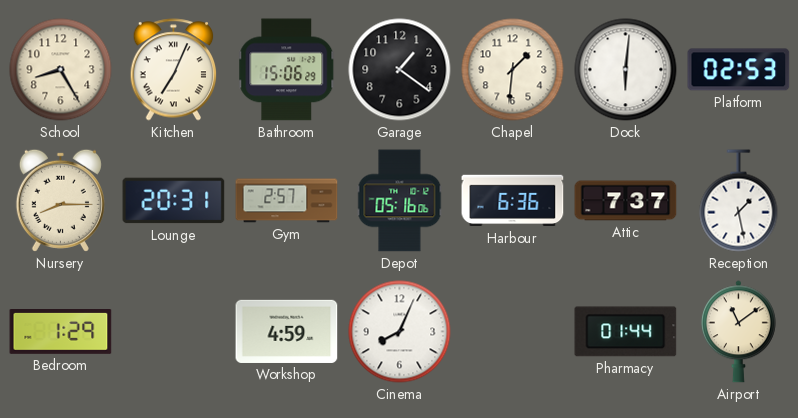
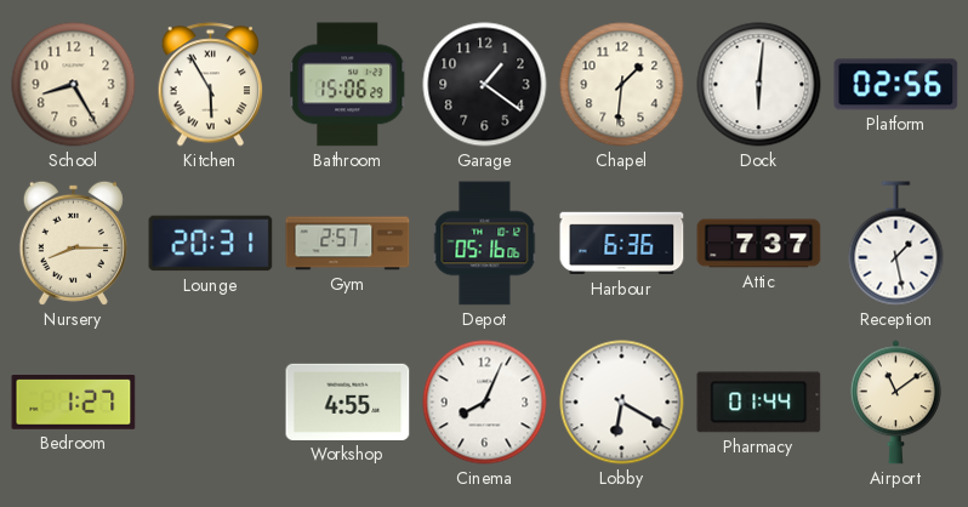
Kitchen: 7:04 -> 5:55 (211, 85)
Platform: 02:53 -> 02:56 (896, 85)
Bedroom: 1:29 -> 1:27 (74, 403)
Workshop: 4:59 -> 4:55 (348, 401)
Lobby: none -> 6:20 (622, 403)
